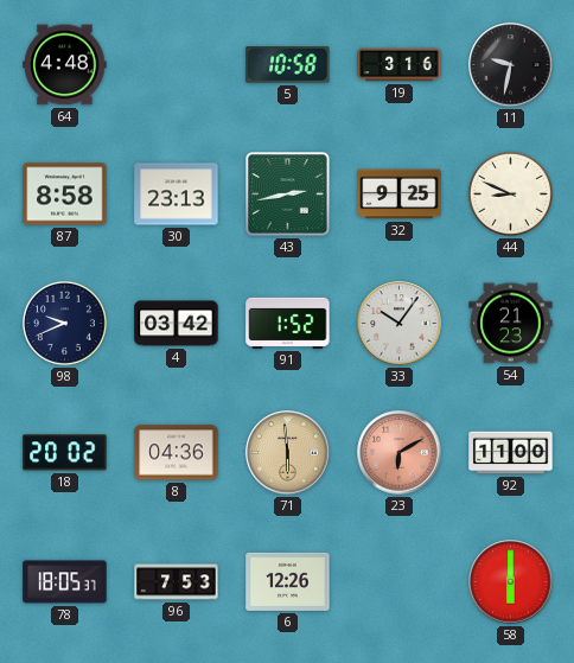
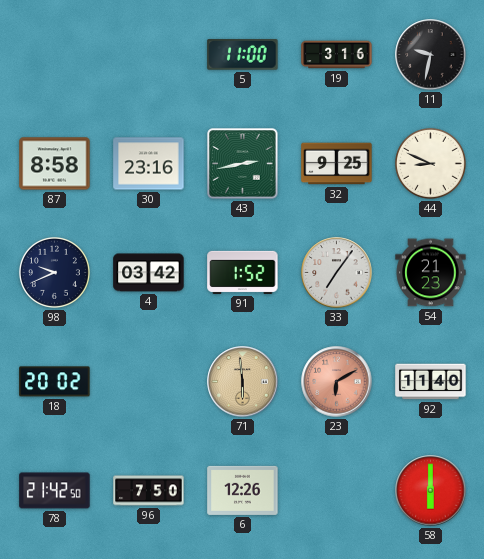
64: 4:48 -> none (65, 65)
5: 10:58 -> 11:00 (243, 55)
30: 23:13 -> 23:16 (149, 164)
33: 10:06 -> 7:06 (337, 273)
8: 04:36 -> none (177, 453)
92: 11:00 -> 11:40 (431, 382)
78: 18:05 -> 21:42 (55, 491)
96: 7:53 -> 7:50 (149, 491)
